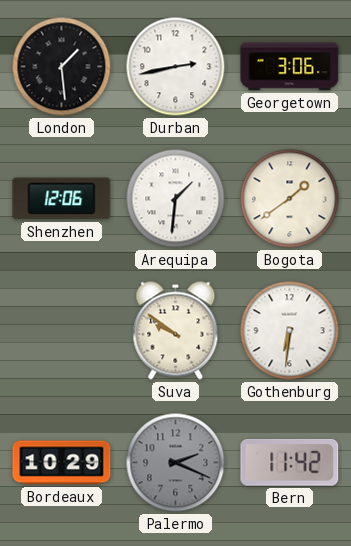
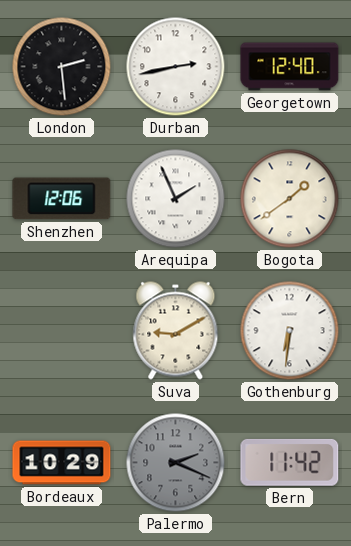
London: 1:29 -> 2:29 (62, 67)
Georgetown: 3:06 -> 12:40 (290, 67)
Arequipa: 1:31 -> 1:56 (176, 199)
Suva: 9:51 -> 9:10 (176, 331)
